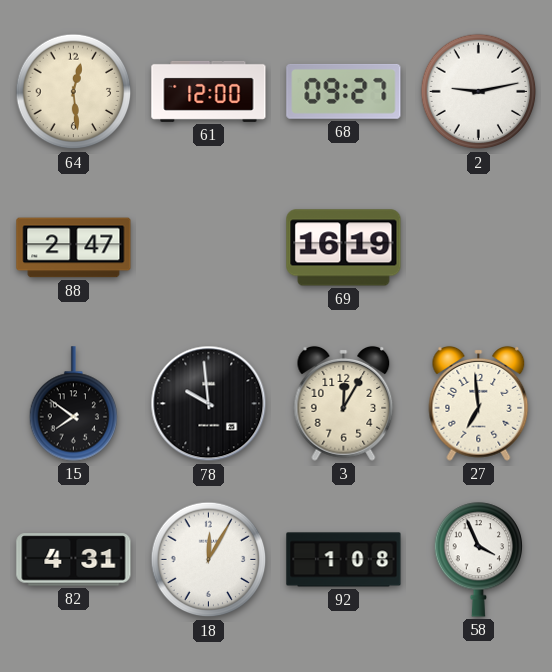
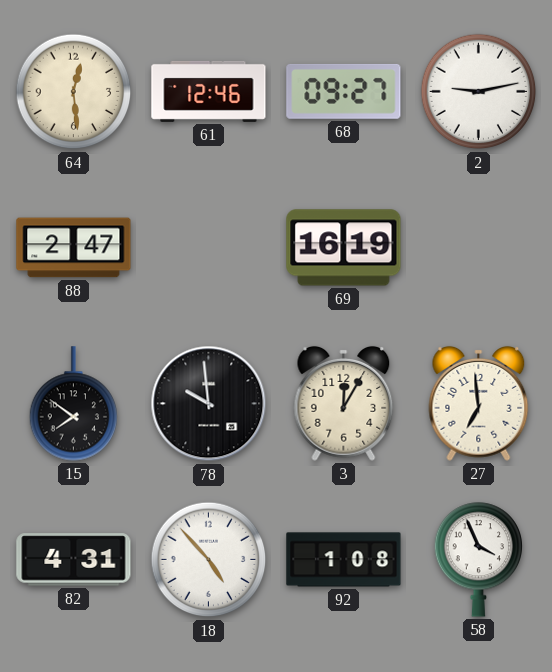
61: 12:00 -> 12:46 (209, 91)
18: 12:05 -> 4:53 (209, 560)
